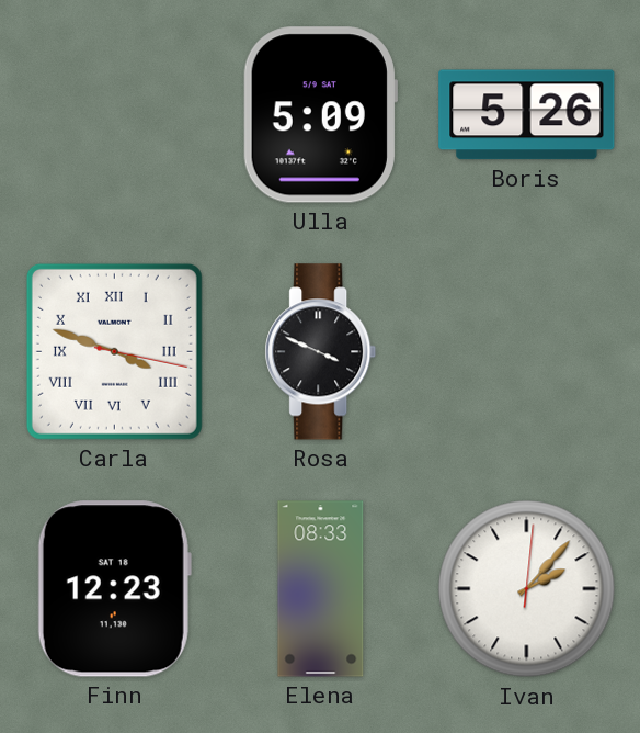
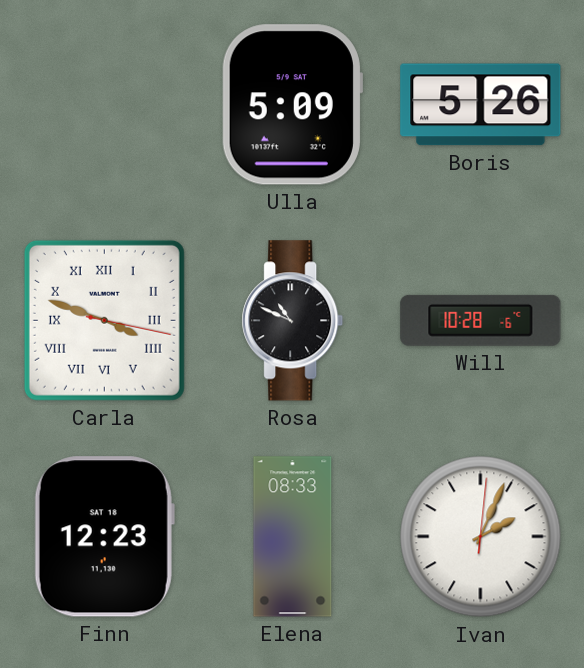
Rosa: 3:49 -> 10:49 (293, 321)
Will: none -> 10:28 (481, 320)
Ivan: 2:07 -> 2:04 (481, 537)
